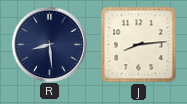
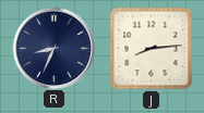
R: 8:29 -> 8:34 (53, 48)
